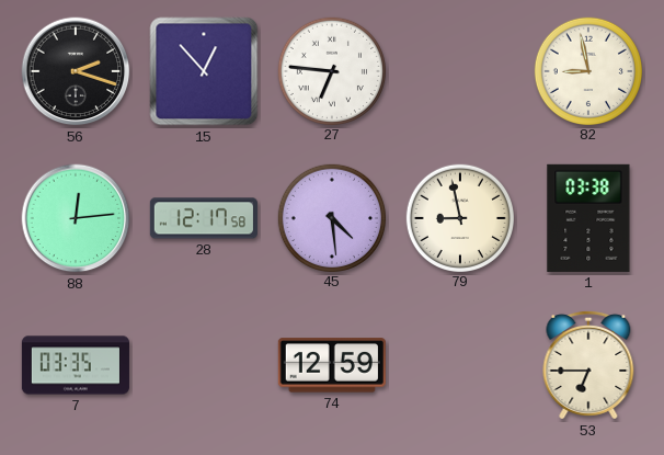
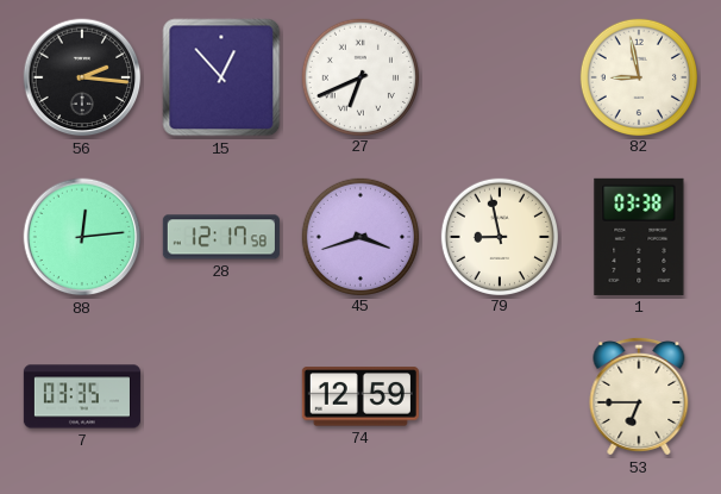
56: 2:18 -> 2:16 (82, 77)
27: 6:46 -> 6:41 (359, 76)
45: 4:29 -> 3:42 (359, 236)
